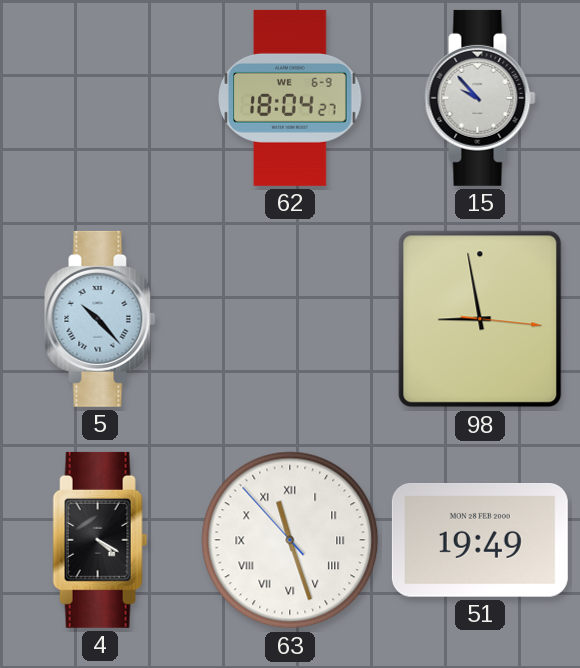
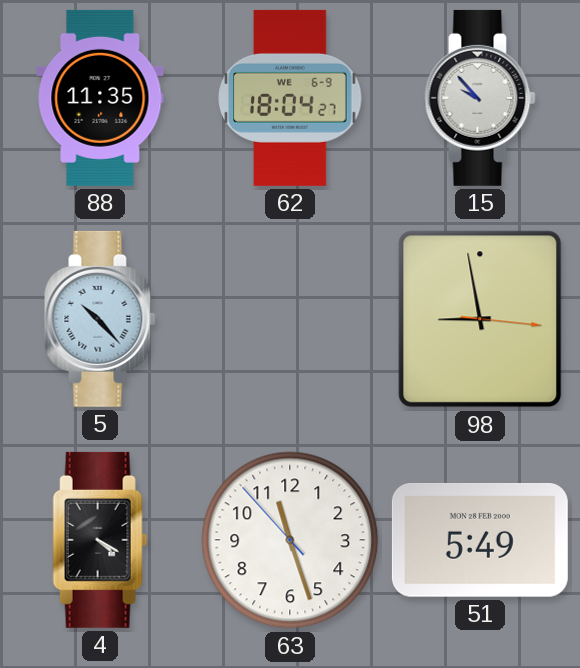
88: none -> 11:35 (100, 98)
63 numerals: Roman -> Arabic (290, 540)
51: 19:49 -> 5:49 (480, 541)
